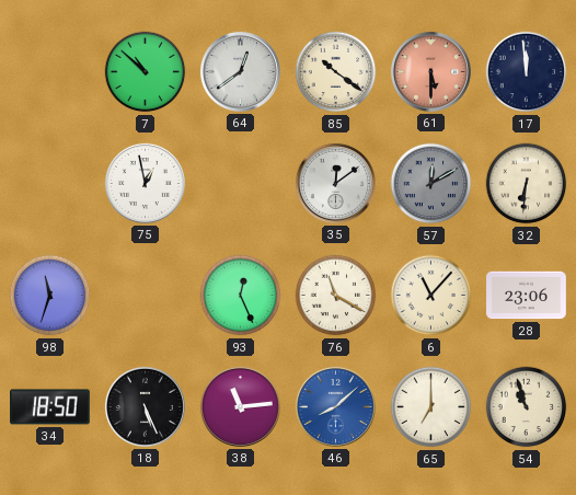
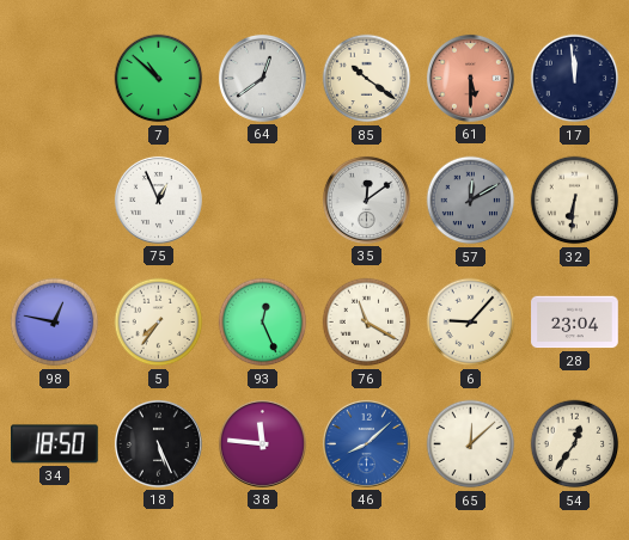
75: 12:58 -> 12:56 (158, 200)
98: 11:33 -> 12:47 (55, 323)
5: none -> 7:36 (159, 323)
6: 11:07 -> 9:07 (471, 323)
28: 23:06 -> 23:04 (575, 323)
38: 11:14 -> 11:46 (262, 443)
65: 7:00 -> 12:08 (471, 444)
54: 10:57 -> 12:36 (575, 444)
